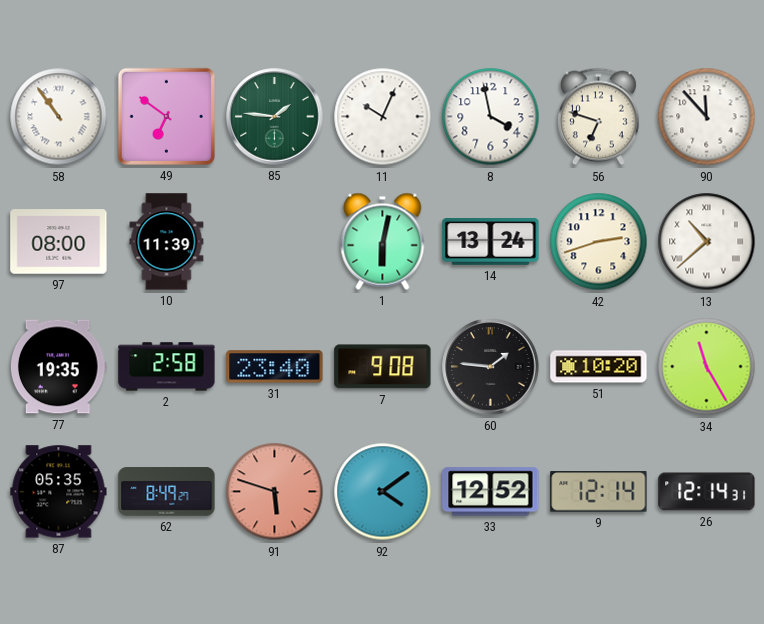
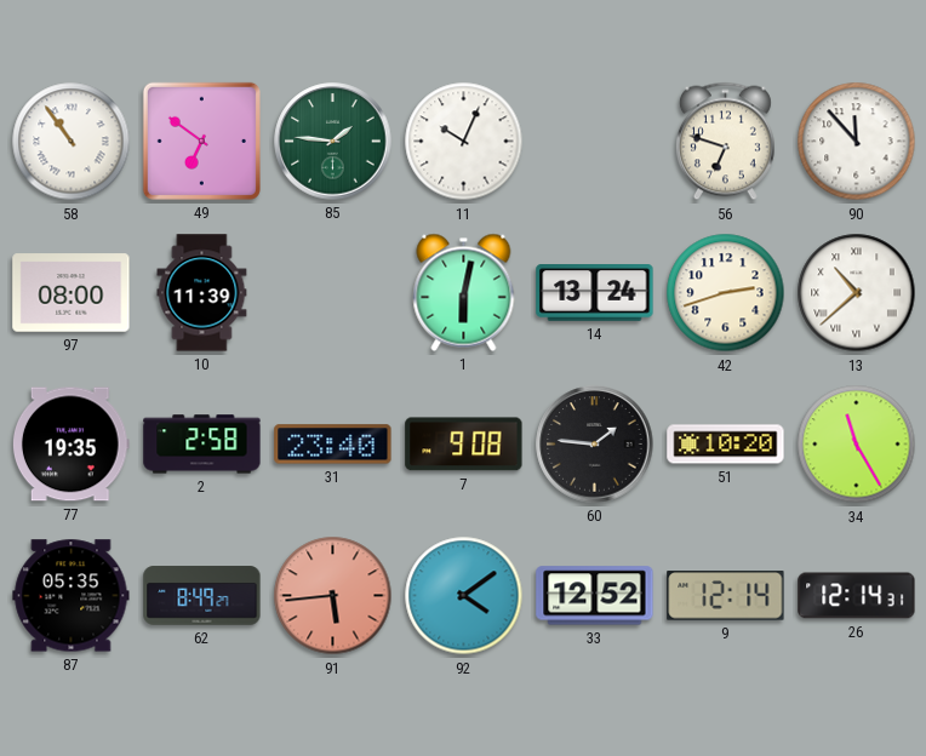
8: 3:58 -> none (491, 117)
91: 5:48 -> 5:44 (333, 596)
